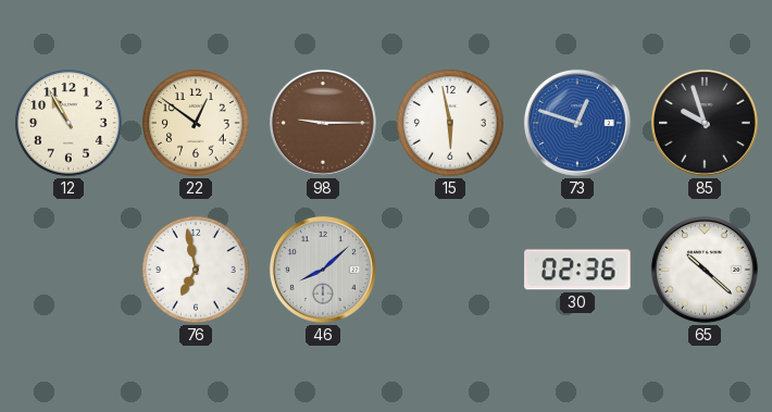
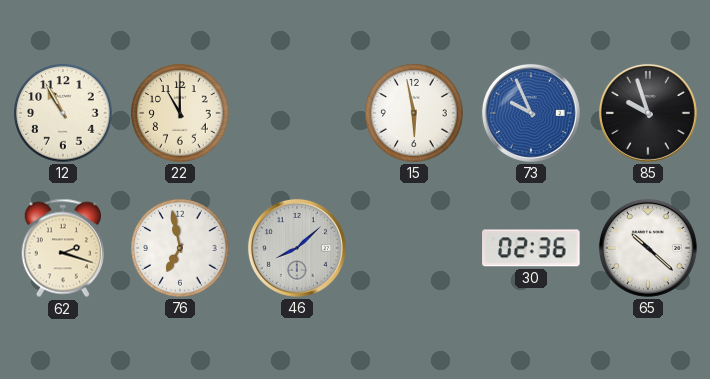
22: 12:51 -> 11:00 (180, 113)
98: 9:15 -> none (323, 123)
73: 12:48 -> 9:56 (531, 113)
62: none -> 2:18 (63, 248)
